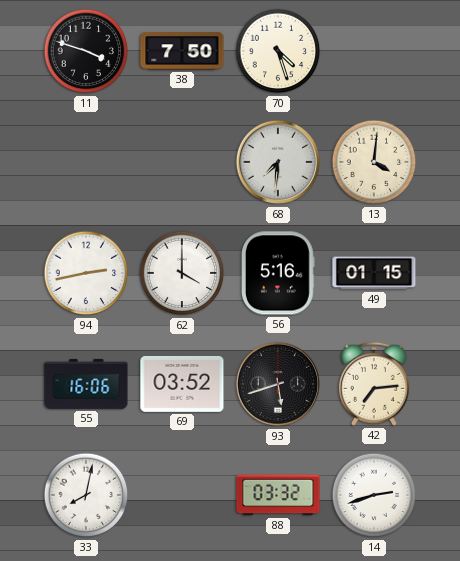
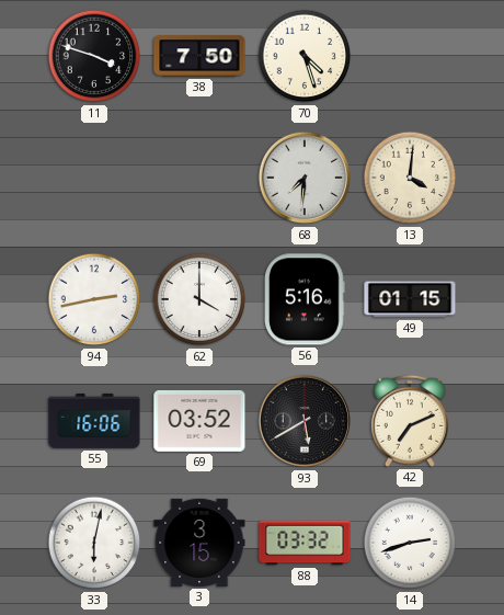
93: 5:42 -> 5:40 (305, 421)
42: 7:14 -> 7:11 (410, 421)
33: 8:02 -> 6:02 (94, 543)
3: none -> 3:15 (199, 543)
